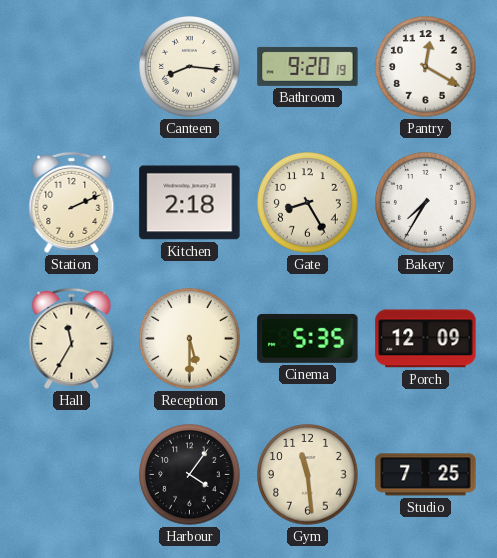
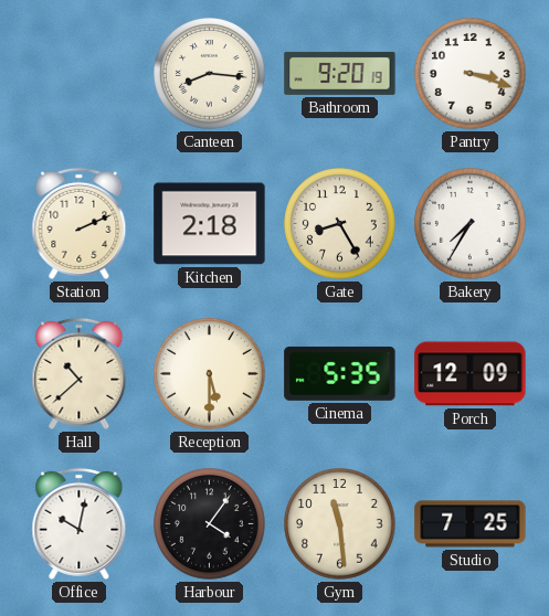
Pantry: 12:20 -> 3:18 (471, 74)
Hall: 11:35 -> 10:38 (80, 373)
Office: none -> 10:02 (80, 523)
